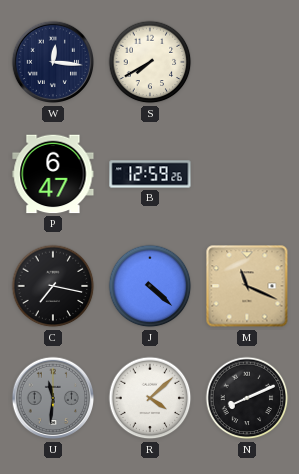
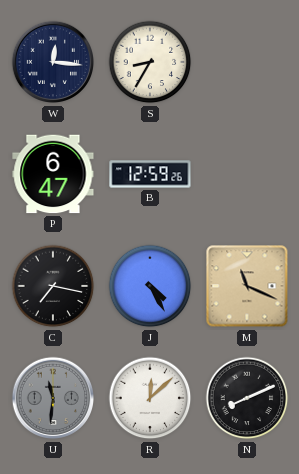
S: 7:40 -> 8:35 (150, 62)
J: 4:22 -> 4:25 (150, 286)
R: 4:08 -> 12:08 (150, 398)
